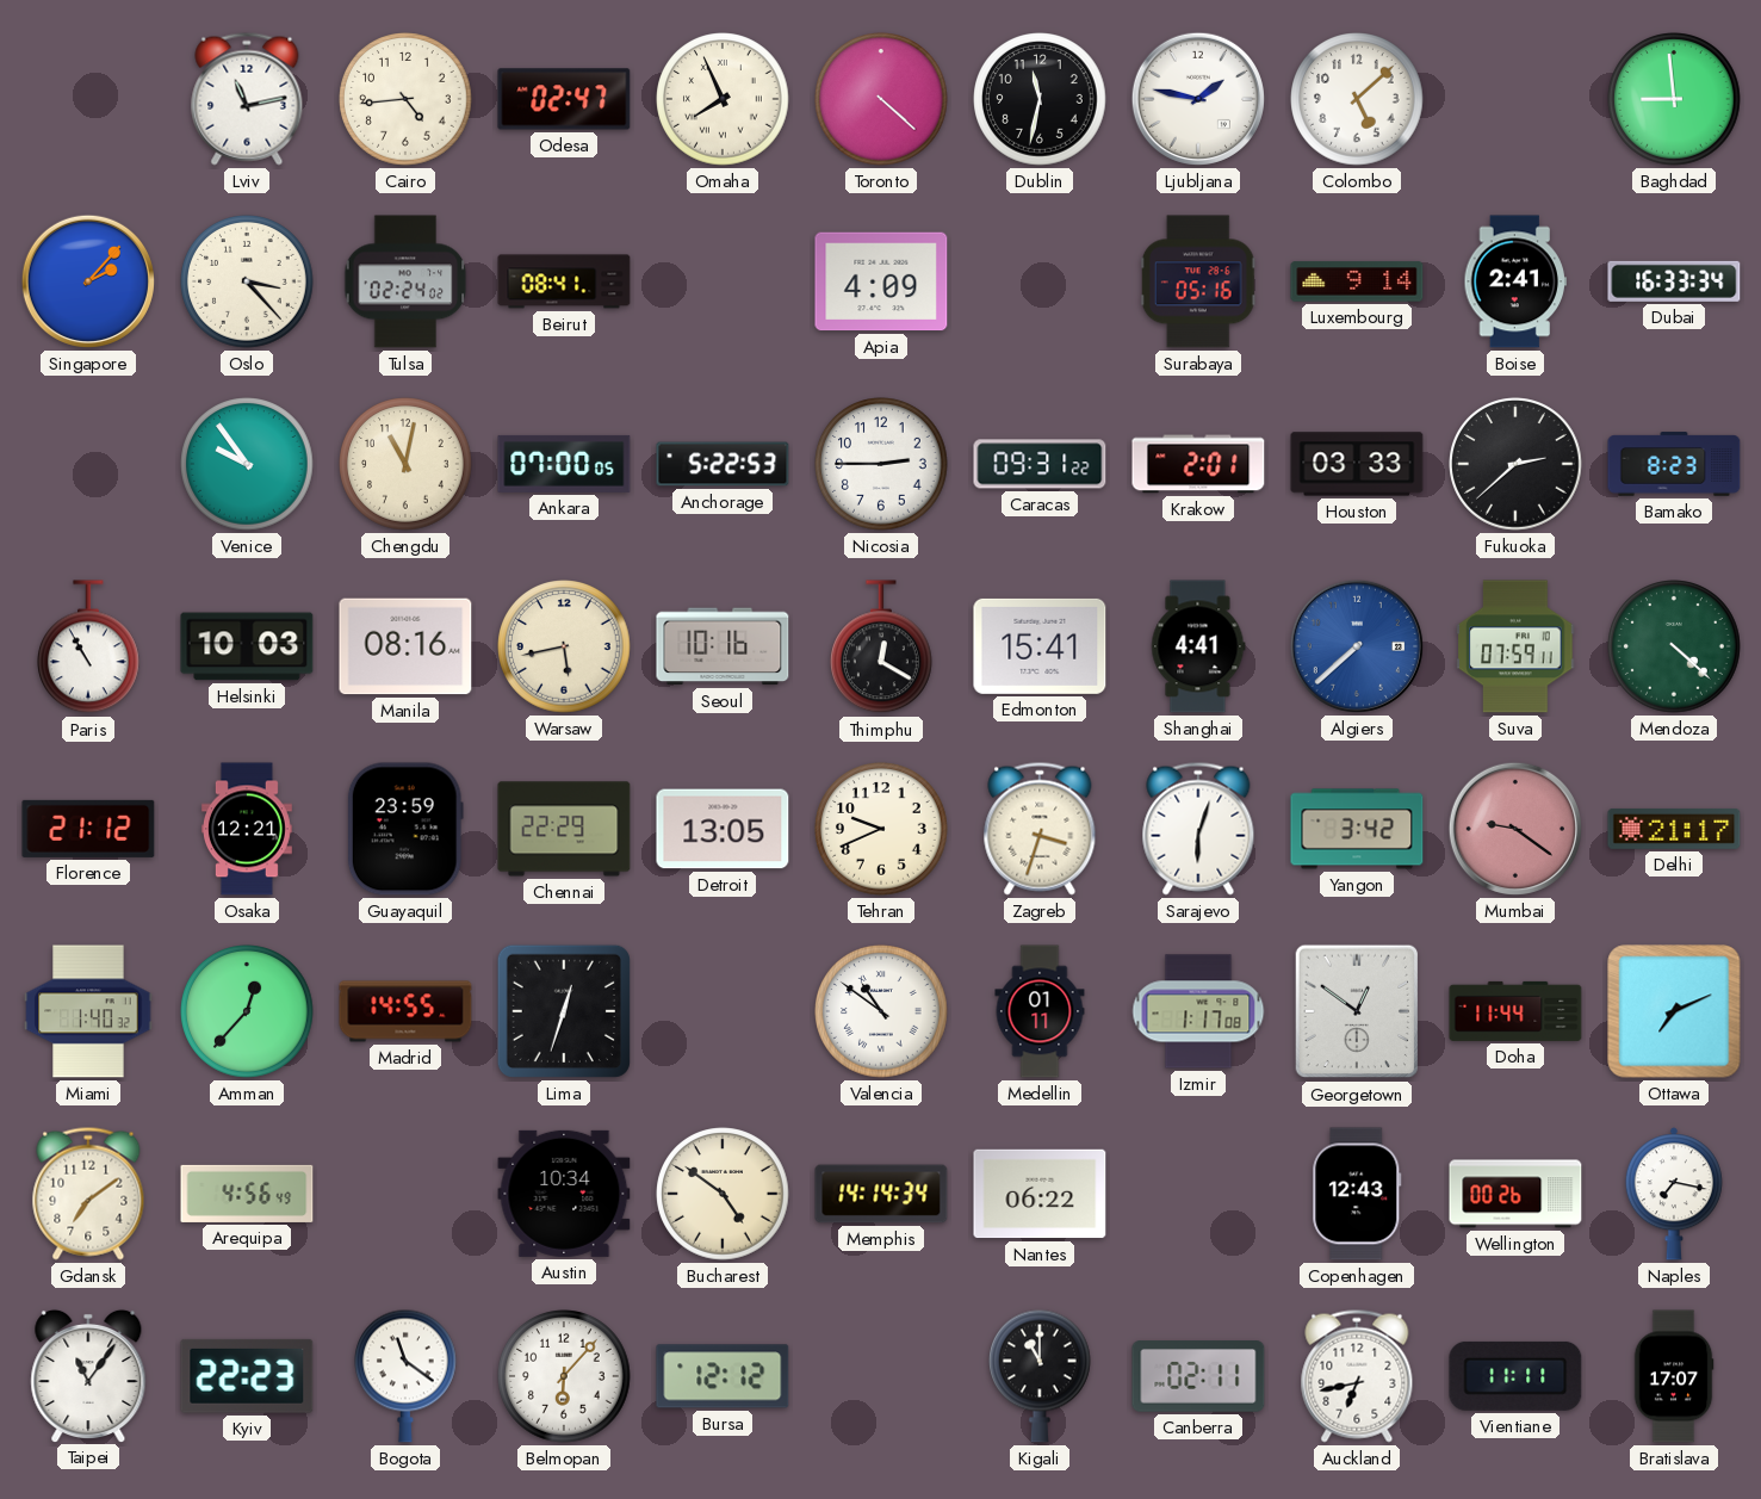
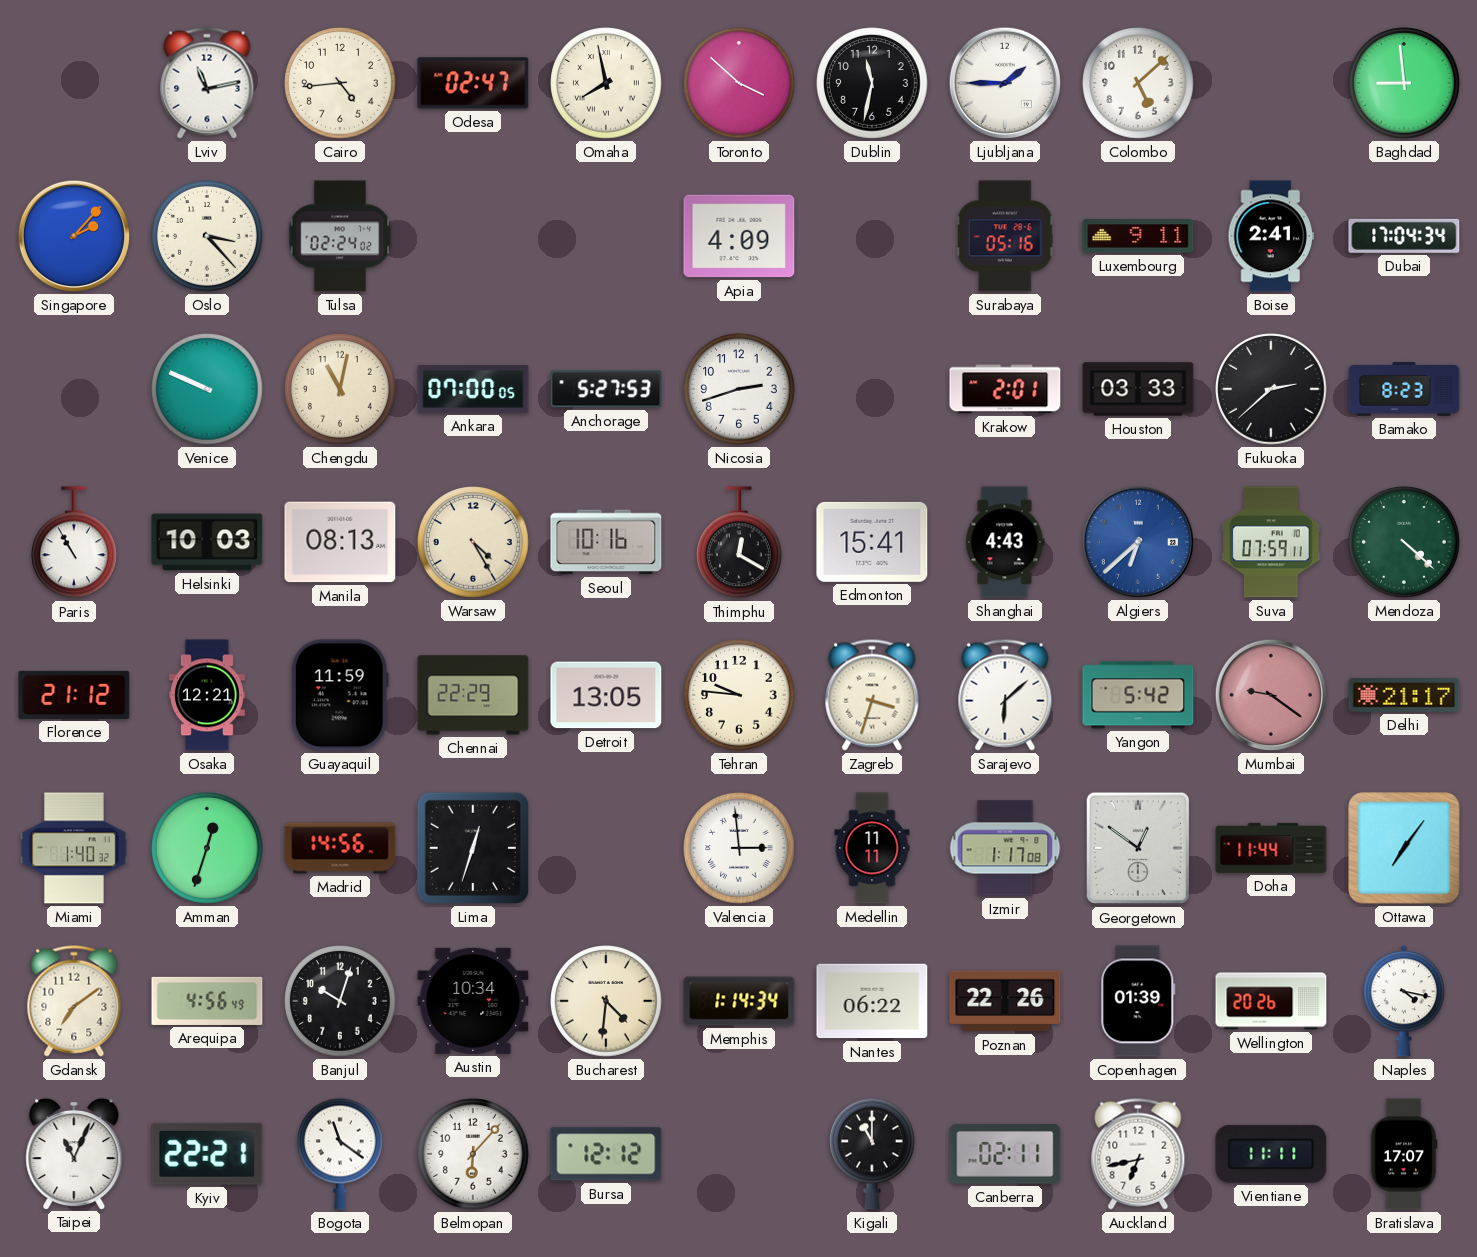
Omaha: 7:56 -> 7:58 (606, 83)
Toronto: 4:22 -> 3:52 (739, 83)
Ljubljana: 1:47 -> 1:45 (1005, 83)
Beirut: 08:41 -> none (564, 281)
Luxembourg: 9:14 -> 9:11 (1138, 236)
Dubai: 16:33 -> 17:04 (1404, 236)
Venice: 9:54 -> 9:49 (207, 389)
Anchorage: 5:22 -> 5:27 (606, 389)
Nicosia: 2:45 -> 2:42 (739, 389)
Caracas: 09:31 -> none (1040, 464)
Manila: 08:16 -> 08:13 (340, 542)
Warsaw: 5:43 -> 4:25 (473, 542)
Shanghai: 4:41 -> 4:43 (1005, 542)
Algiers: 7:38 -> 6:38 (1138, 542)
Guayaquil: 23:59 -> 11:59 (340, 695)
Tehran: 9:41 -> 9:46 (739, 695)
Sarajevo: 6:03 -> 6:08 (1005, 695)
Yangon: 3:42 -> 5:42 (1138, 695)
Amman: 12:37 -> 12:33 (207, 848)
Madrid: 14:55 -> 14:56 (340, 848)
Valencia: 10:51 -> 2:59 (739, 848)
Medellin: 01:11 -> 11:11 (872, 848)
Ottawa: 7:11 -> 7:06 (1404, 848)
Banjul: none -> 10:03 (340, 1001)
Bucharest: 4:51 -> 4:31 (606, 1001)
Memphis: 14:14 -> 1:14 (739, 1001)
Poznan: none -> 22:26 (1005, 1001)
Copenhagen: 12:43 -> 01:39 (1138, 1001)
Wellington: 00:26 -> 20:26 (1271, 1001)
Naples: 7:17 -> 4:17 (1404, 1001)
Taipei: 11:06 -> 11:04 (74, 1153)
Kyiv: 22:23 -> 22:21 (207, 1154)
